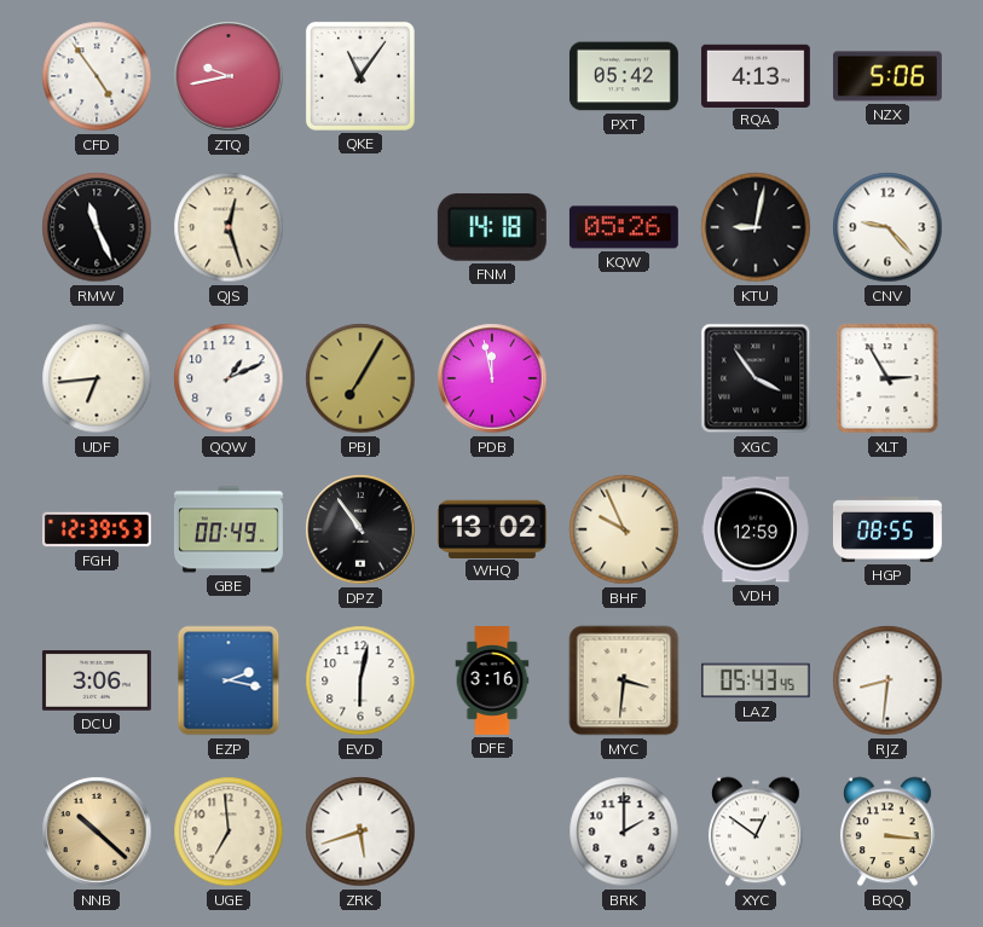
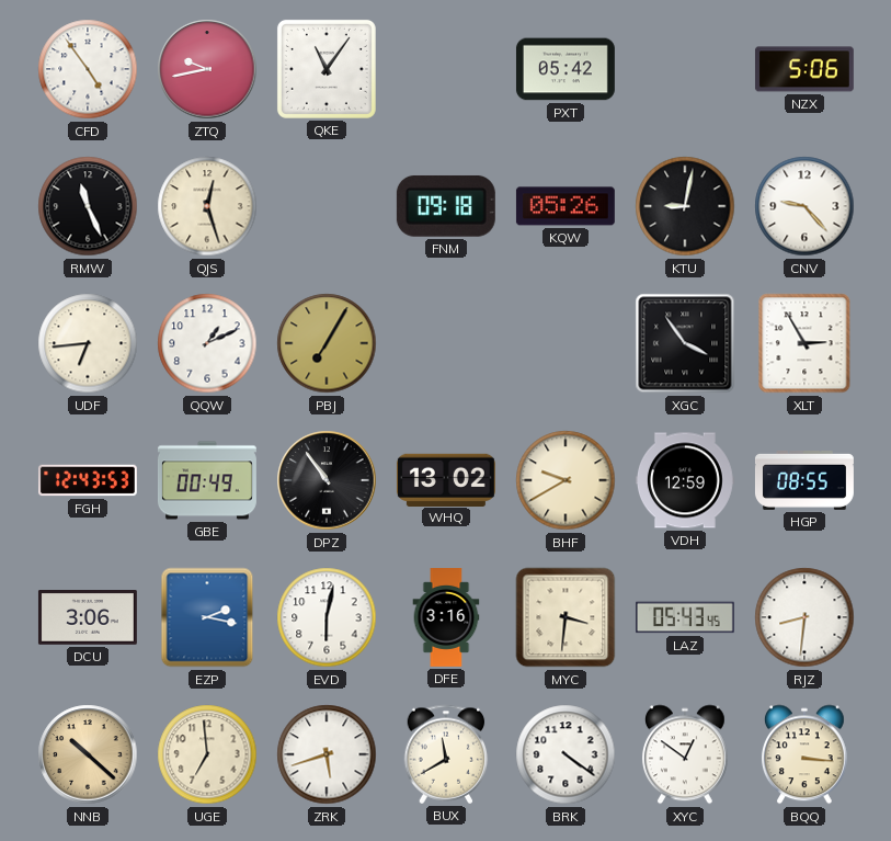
RQA: 4:13 -> none (756, 75)
FNM: 14:18 -> 09:18 (446, 206)
PDB: 11:58 -> none (492, 378)
FGH: 12:39 -> 12:43 (88, 480)
BHF: 9:56 -> 9:40 (566, 480)
BUX: none -> 11:40 (446, 754)
BRK: 2:00 -> 4:21 (566, 754)
